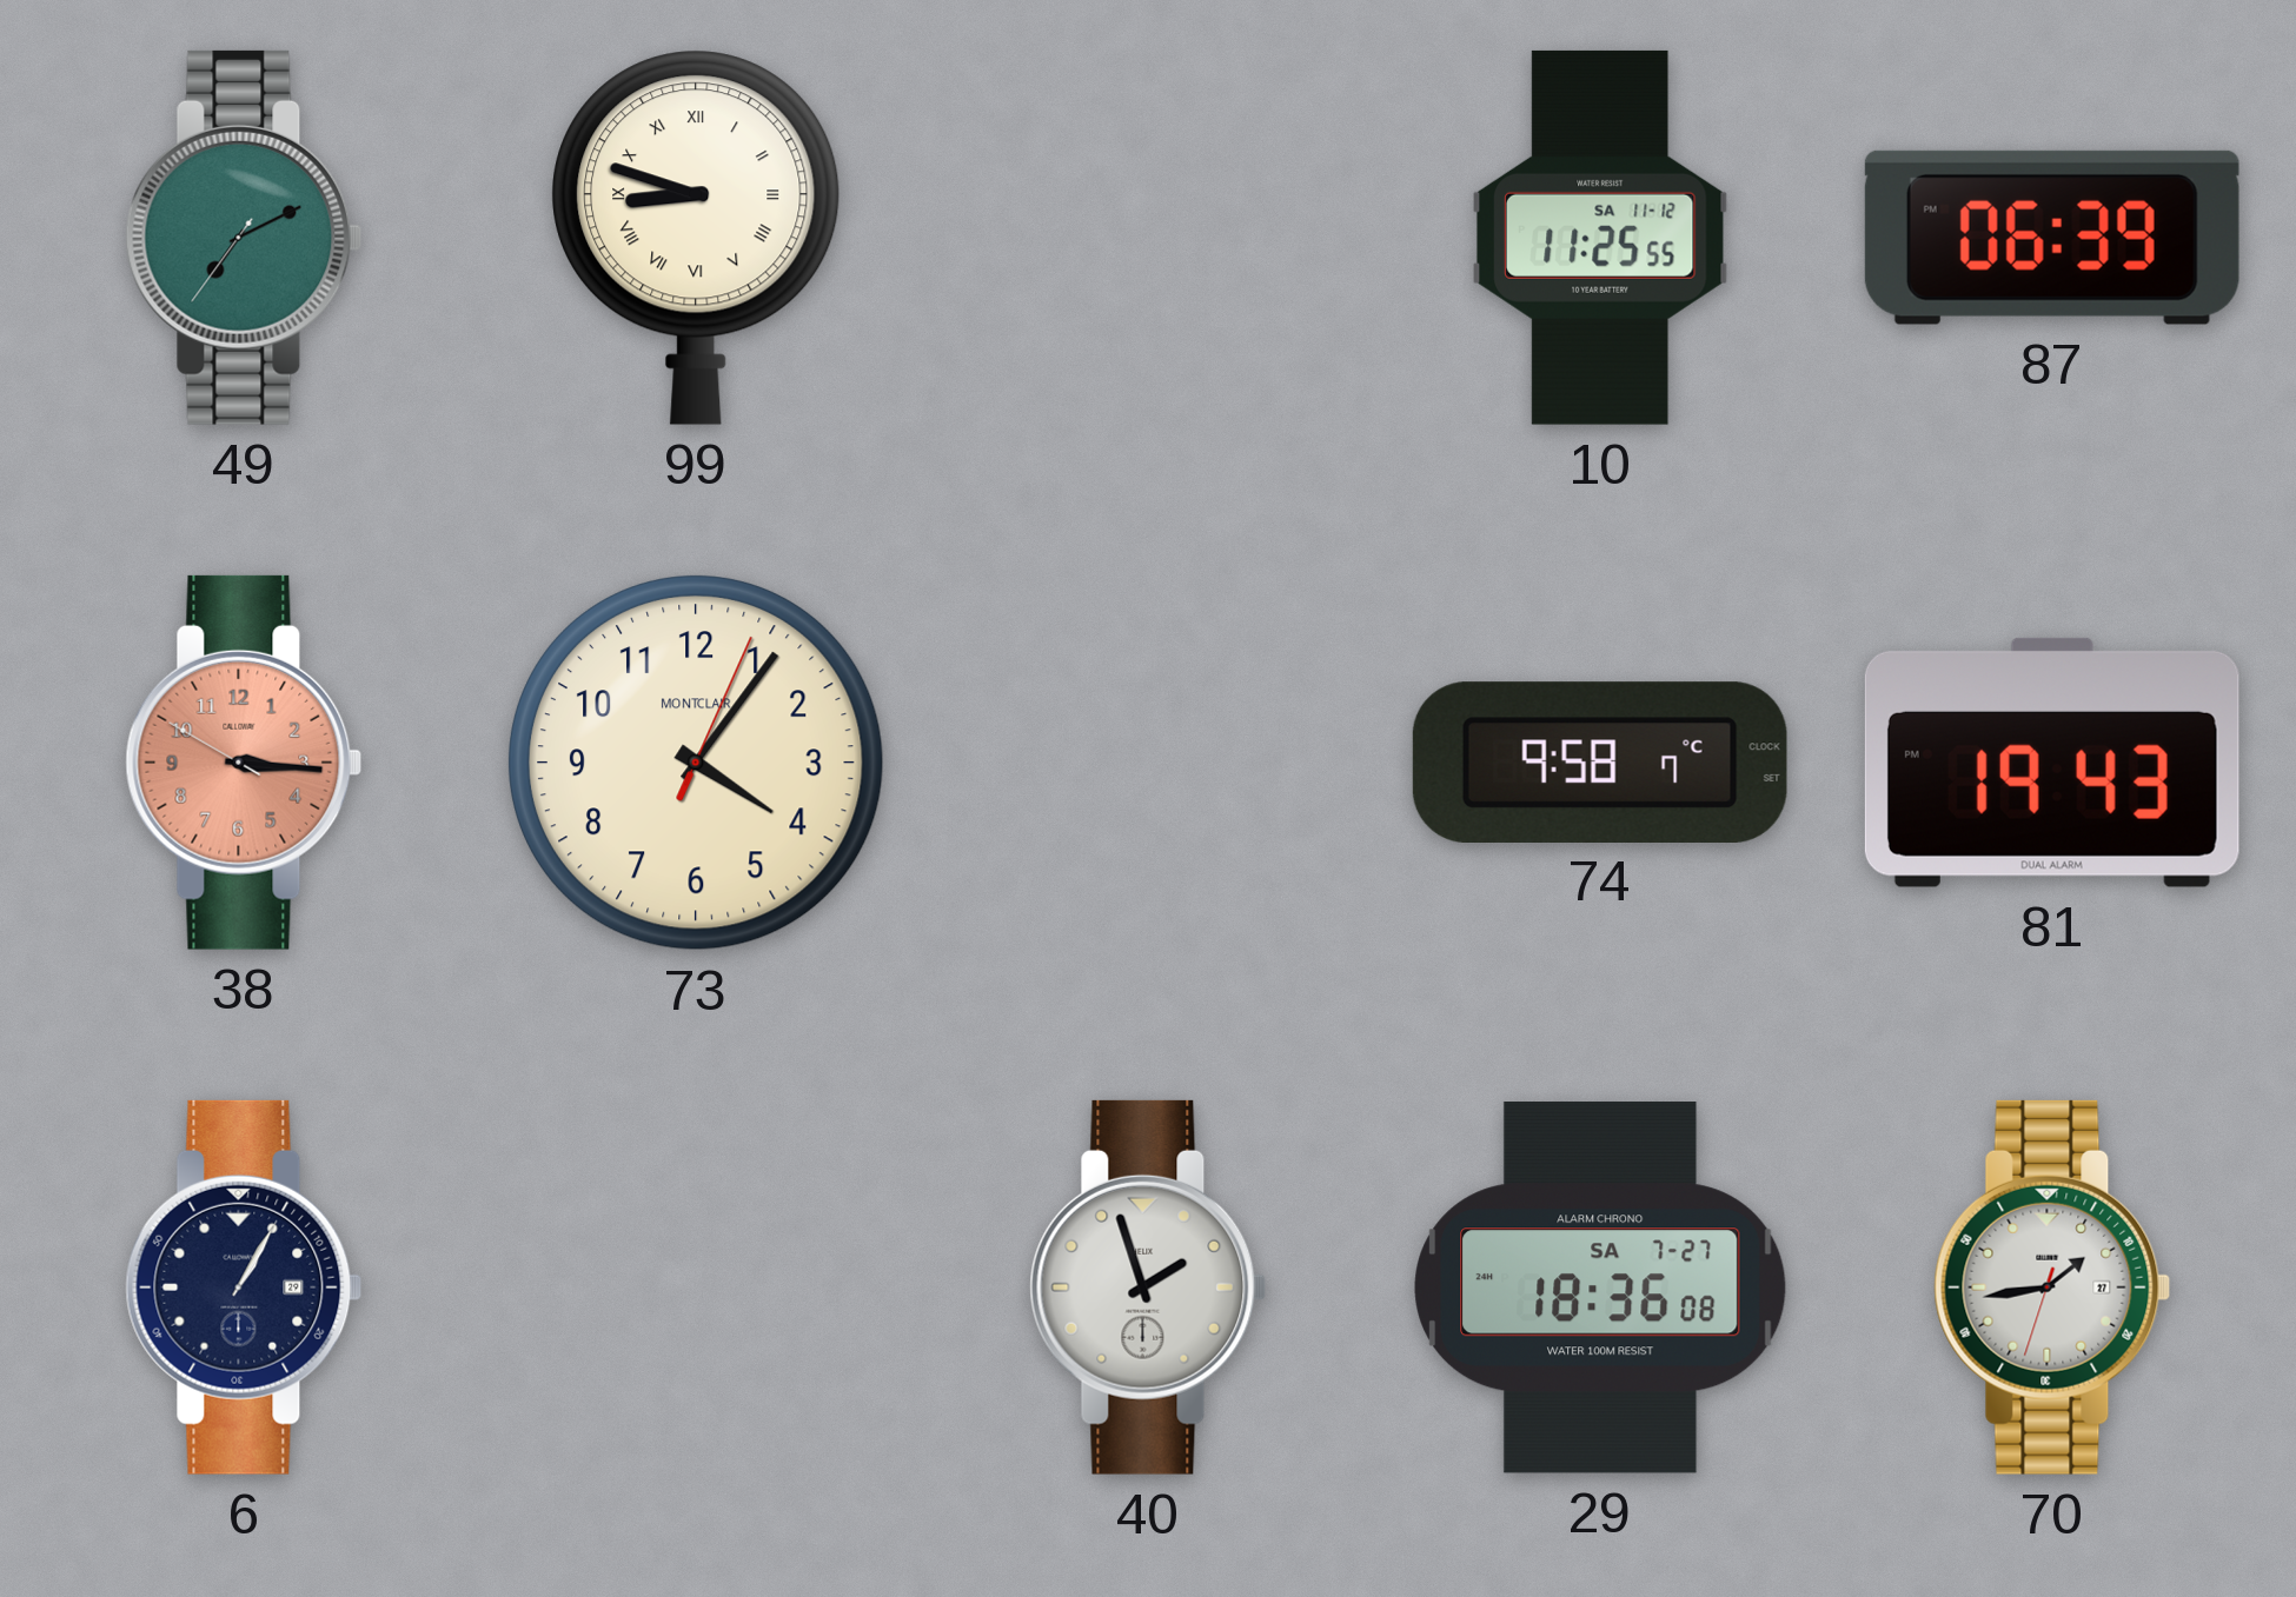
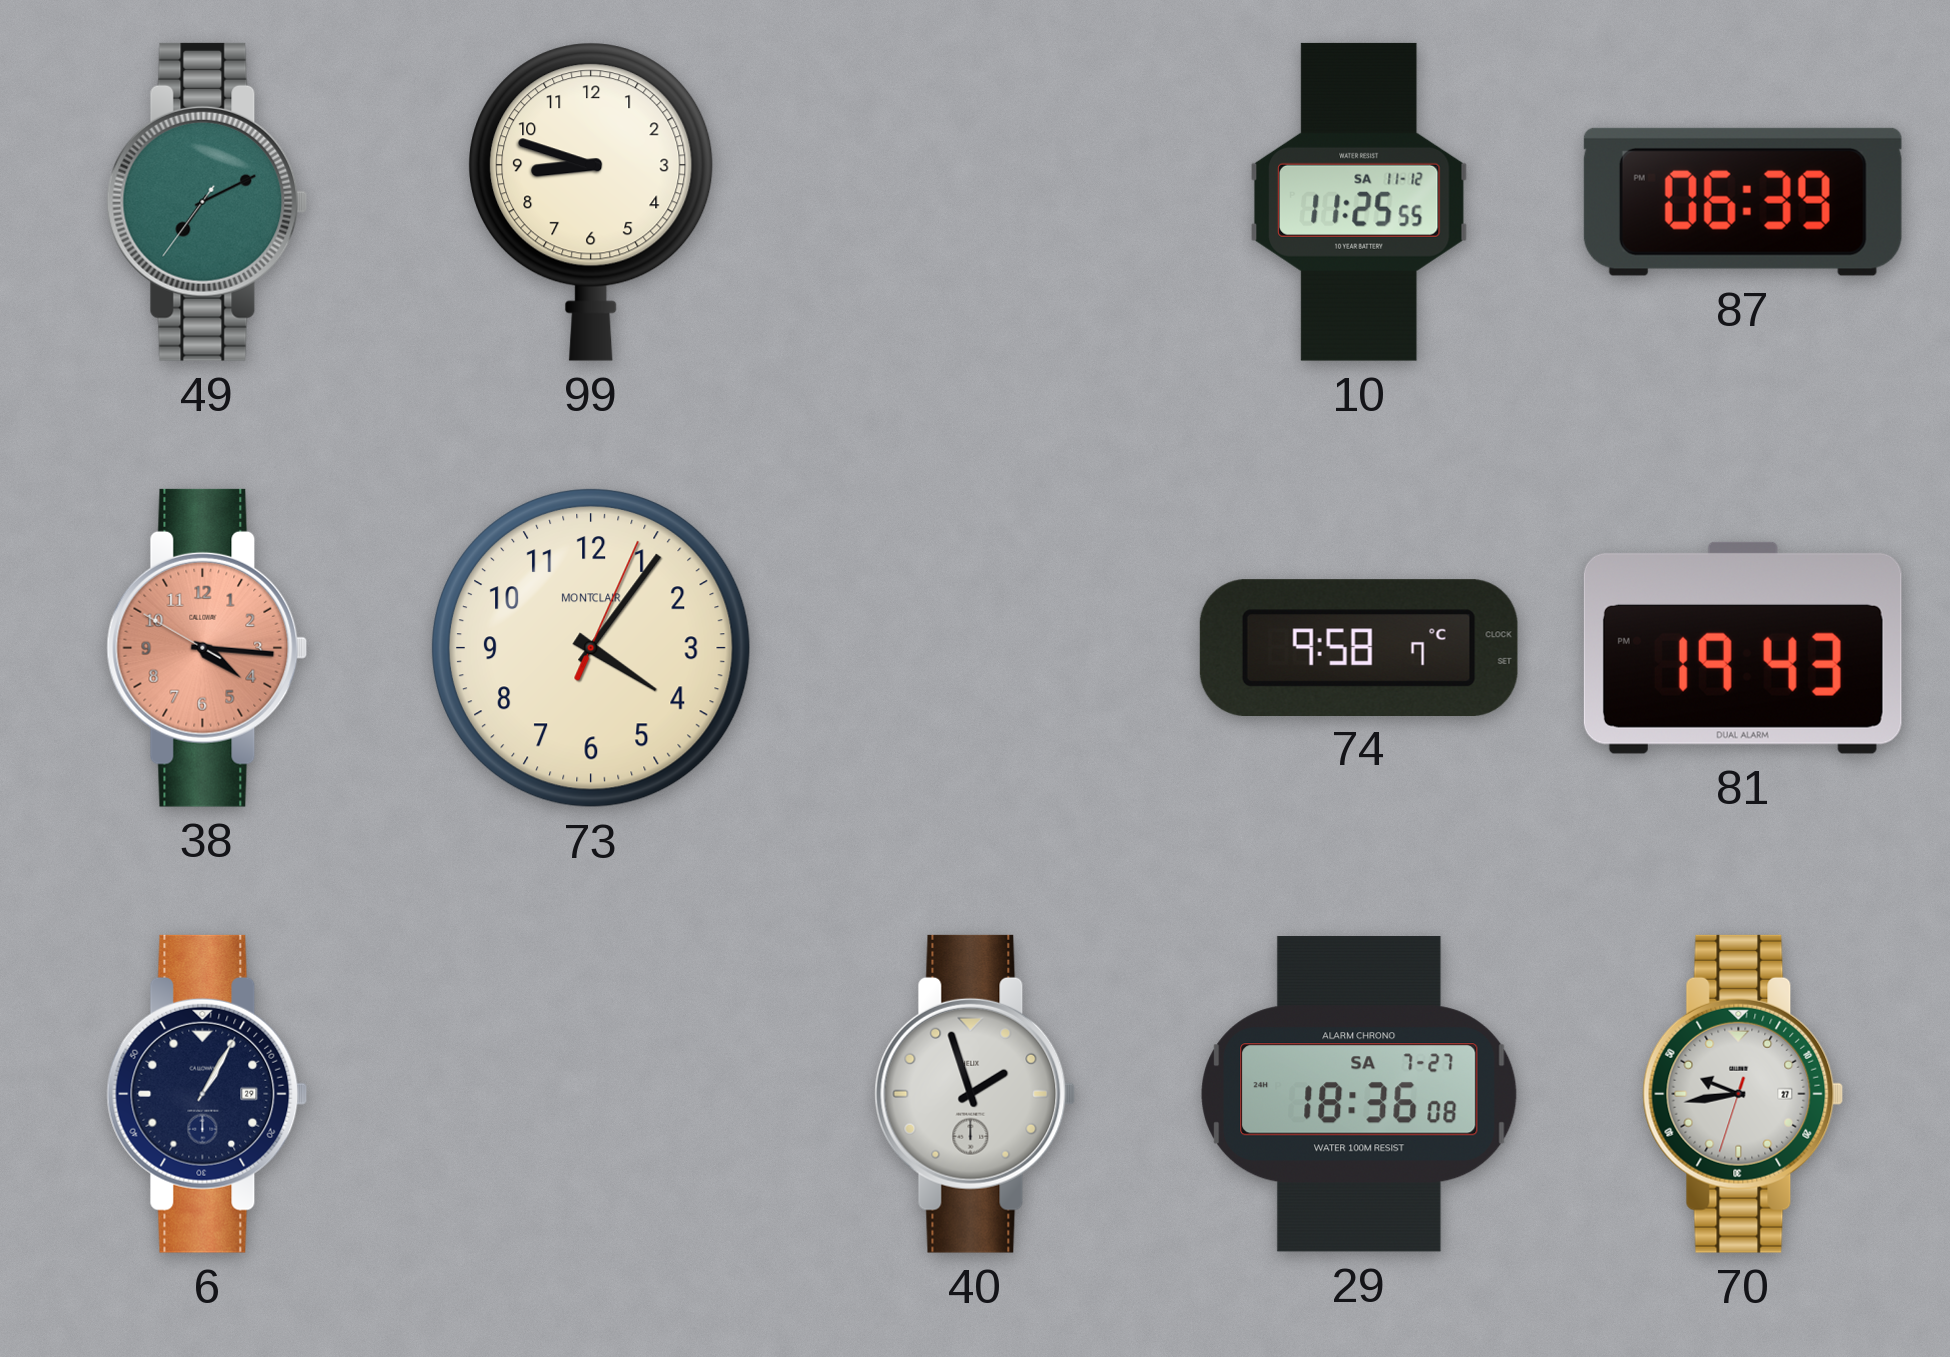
99 numerals: Roman -> Arabic (592, 202)
38: 3:15 -> 4:15 (207, 648)
70: 1:43 -> 9:43 (1743, 1094)
